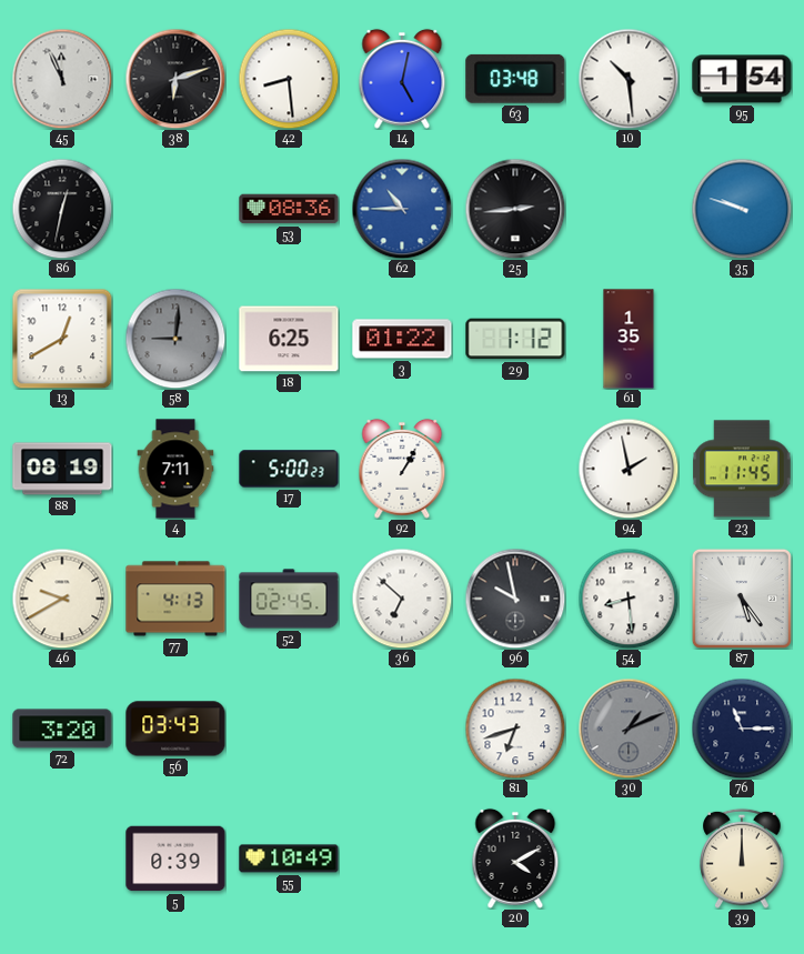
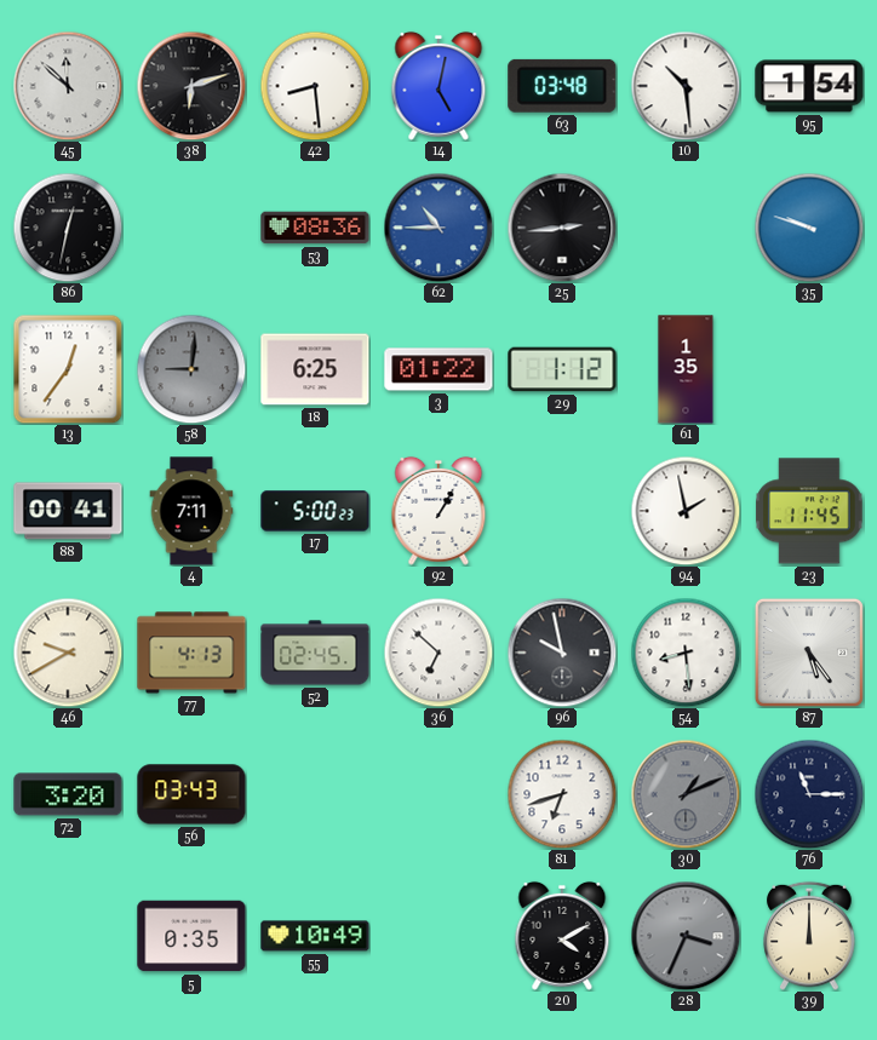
45: 11:56 -> 11:52 (68, 86)
13: 12:40 -> 12:36 (68, 369)
88: 08:19 -> 00:41 (68, 511)
5: 0:39 -> 0:35 (191, 936)
28: none -> 3:34 (686, 936)
